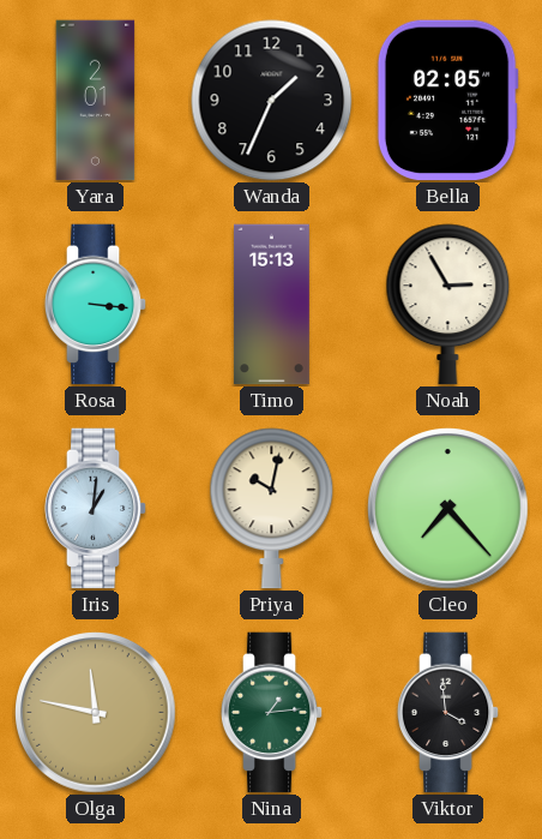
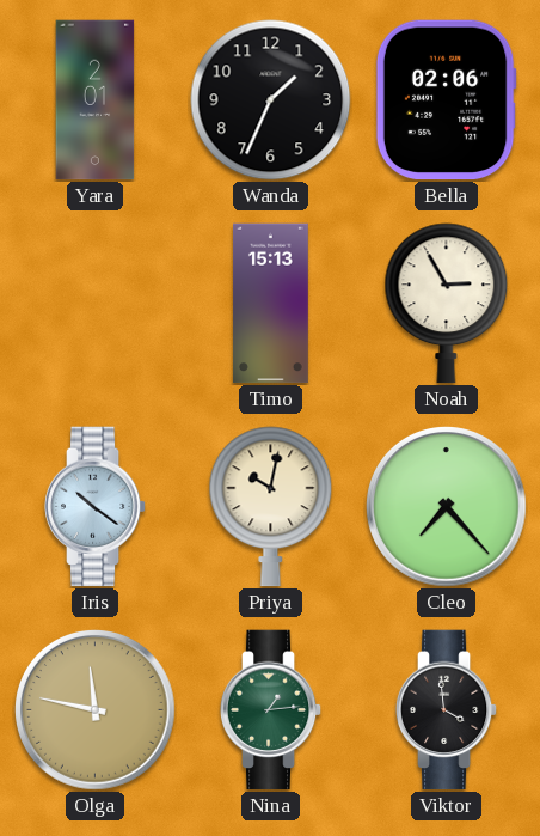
Bella: 02:05 -> 02:06 (446, 100)
Rosa: 3:16 -> none (96, 305)
Iris: 1:01 -> 10:21 (96, 507)
